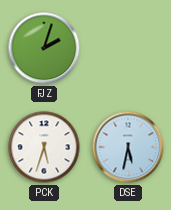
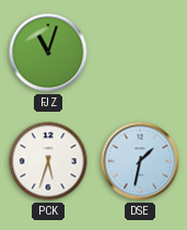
FJZ: 2:03 -> 11:03 (48, 53)
DSE: 5:32 -> 1:32 (140, 161)
